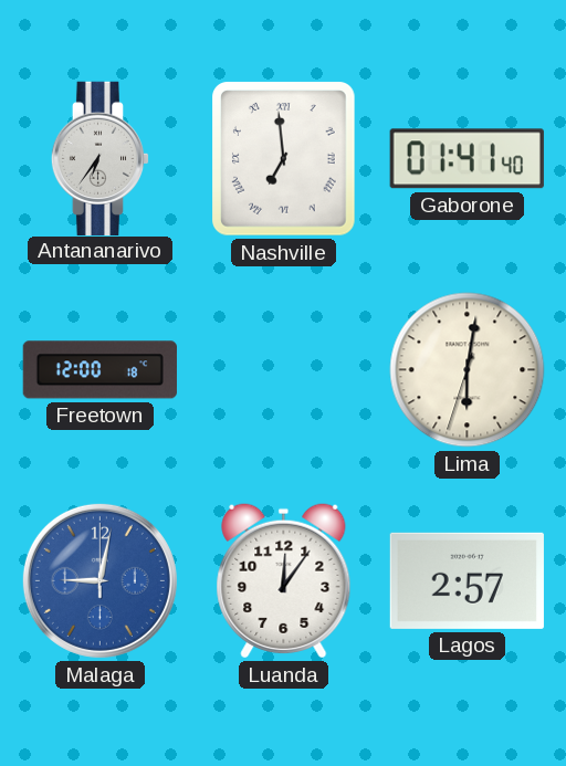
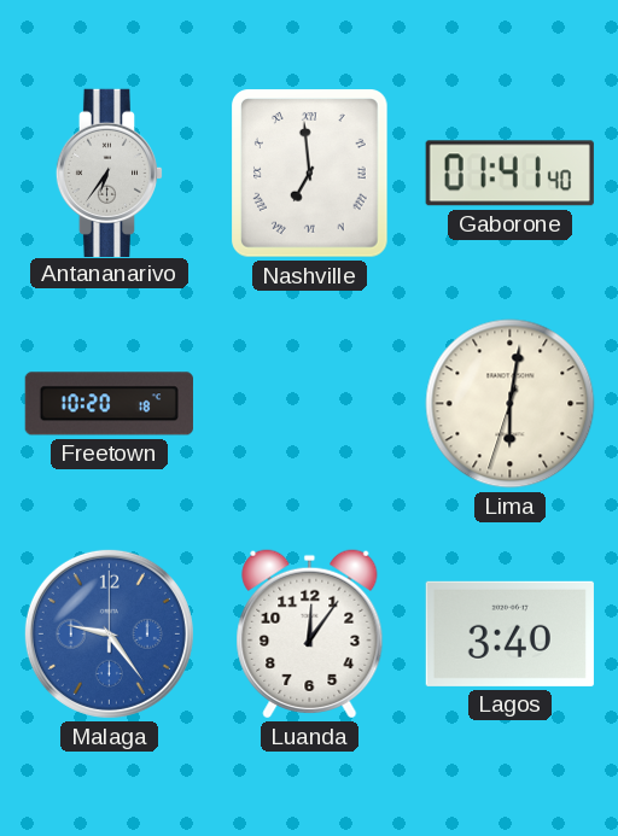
Freetown: 12:00 -> 10:20 (109, 404)
Malaga: 9:02 -> 9:24 (109, 633)
Lagos: 2:57 -> 3:40 (509, 633)
